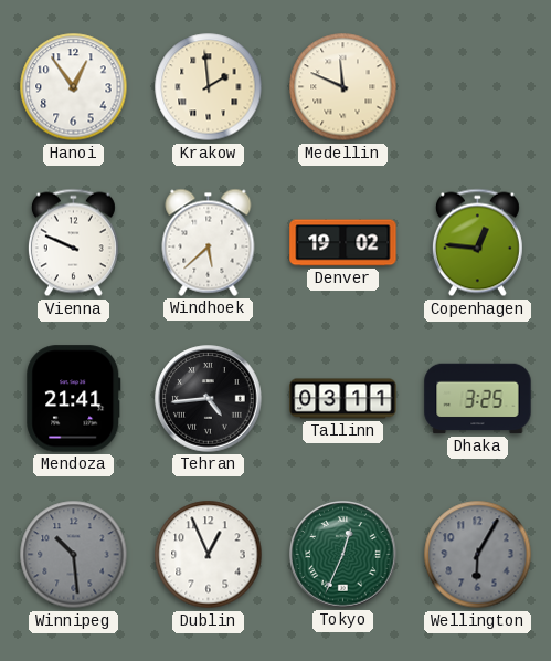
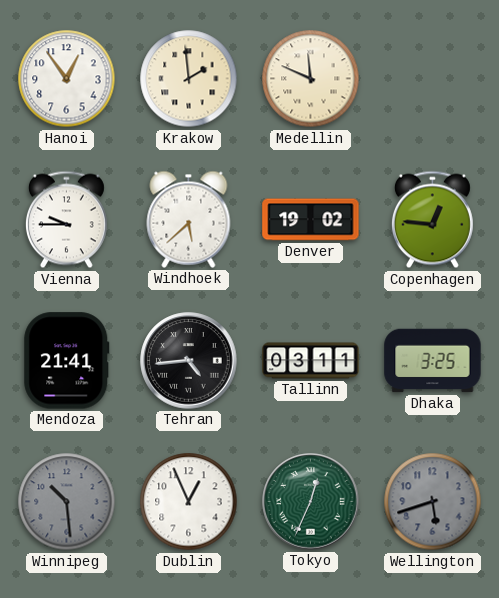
Vienna: 9:49 -> 9:45 (66, 220)
Wellington: 6:05 -> 5:42 (433, 502)
